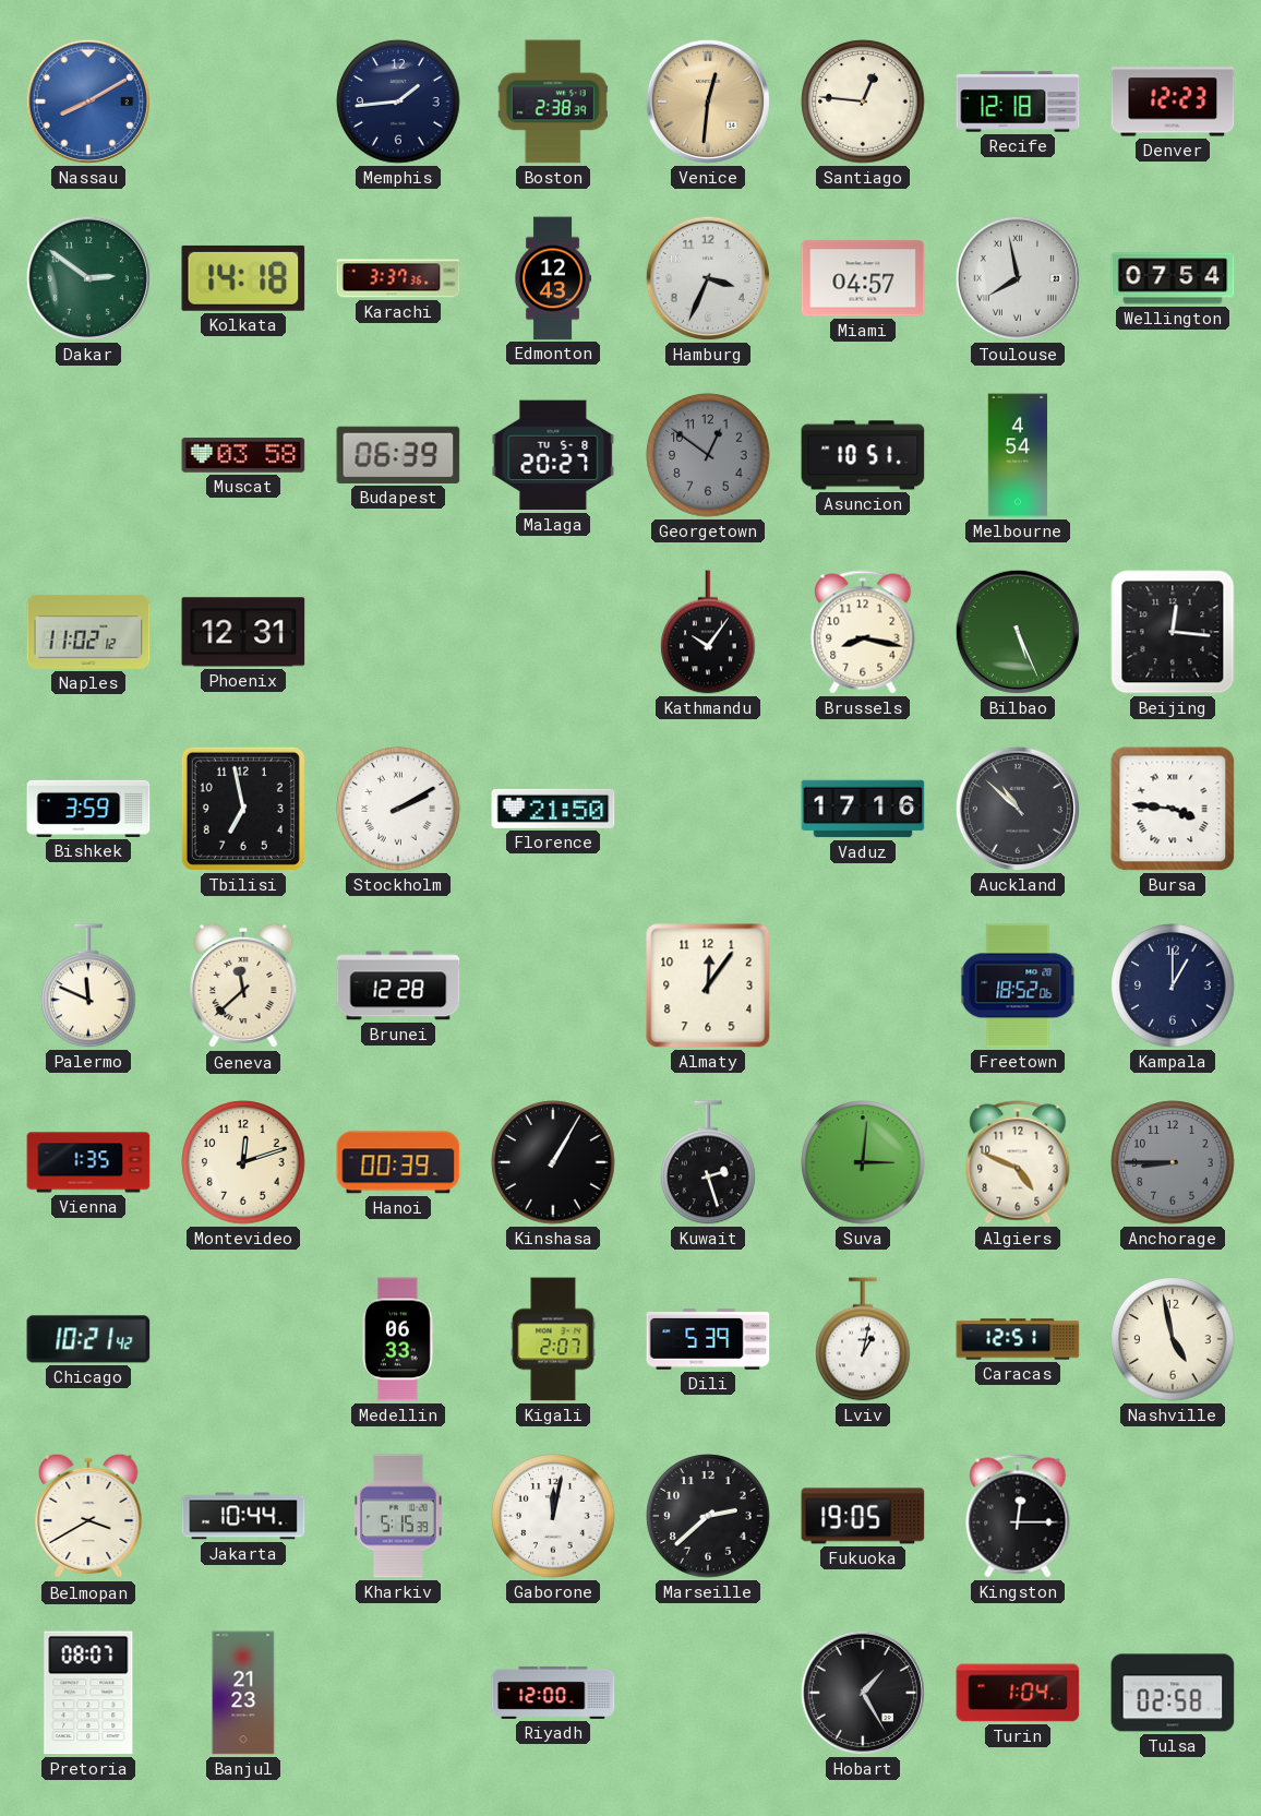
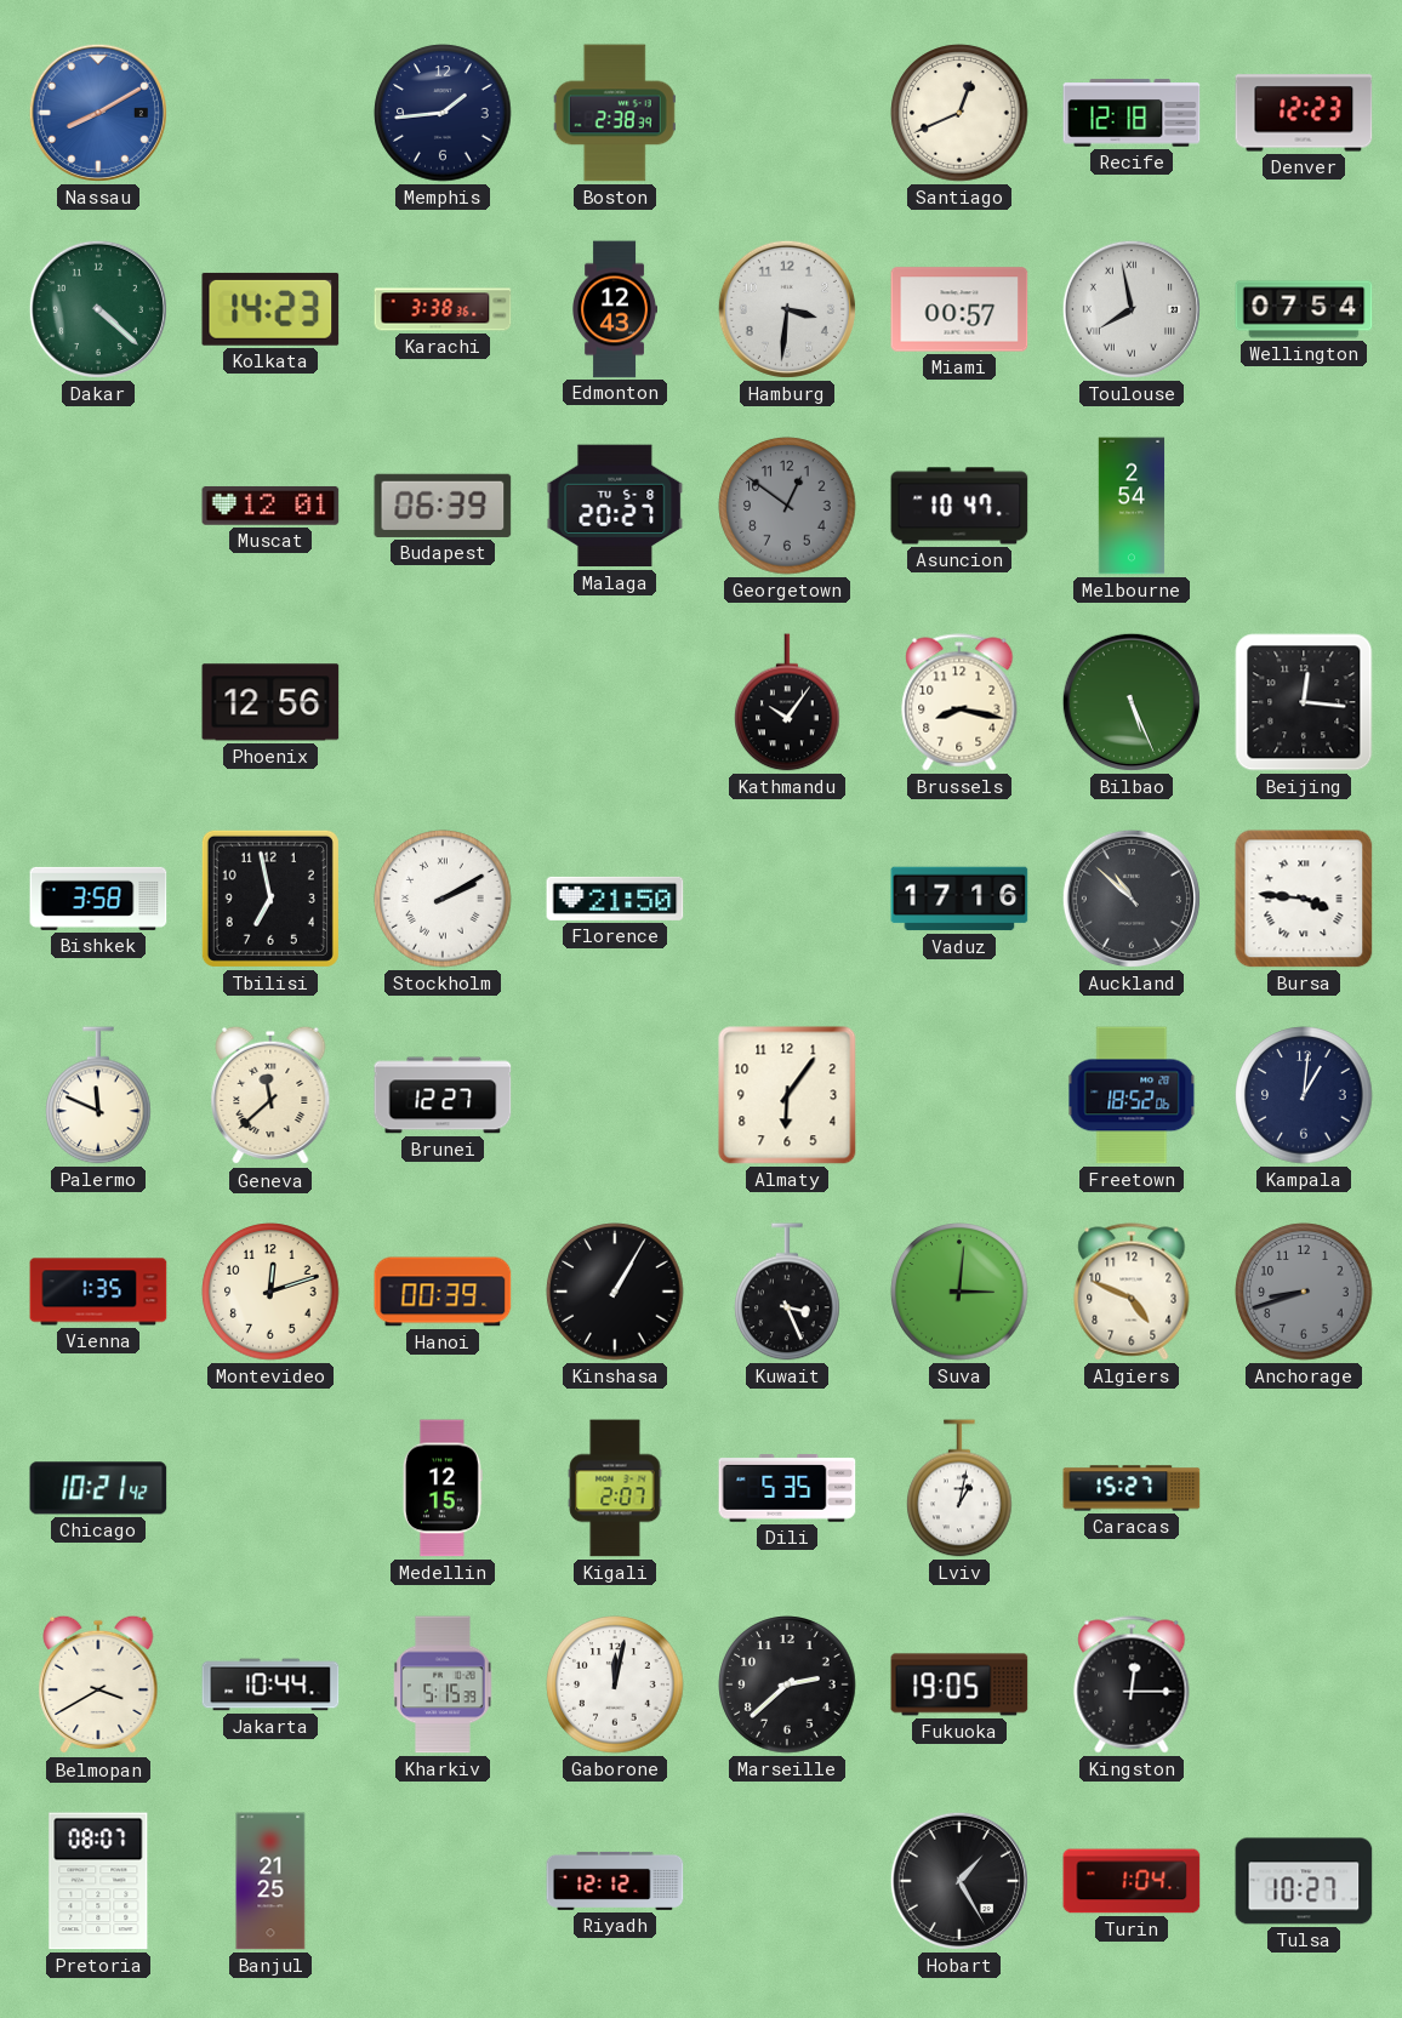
Venice: 12:31 -> none (708, 101)
Santiago: 12:46 -> 12:41 (959, 113)
Dakar: 2:51 -> 4:22 (98, 309)
Kolkata: 14:18 -> 14:23 (270, 309)
Karachi: 3:37 -> 3:38 (443, 309)
Hamburg: 3:34 -> 3:31 (787, 309)
Miami: 04:57 -> 00:57 (959, 309)
Muscat: 03:58 -> 12:01 (270, 506)
Asuncion: 10:51 -> 10:47 (959, 506)
Melbourne: 4:54 -> 2:54 (1132, 506)
Naples: 11:02 -> none (88, 632)
Phoenix: 12:31 -> 12:56 (270, 702)
Bishkek: 3:59 -> 3:58 (98, 899)
Brunei: 12:28 -> 12:27 (443, 1095)
Almaty: 12:06 -> 6:06 (787, 1095)
Kampala: 1:00 -> 1:01 (1304, 1095)
Kuwait: 2:27 -> 3:26 (787, 1292)
Anchorage: 8:45 -> 8:42 (1304, 1292)
Medellin: 06:33 -> 12:15 (443, 1488)
Dili: 5:39 -> 5:35 (787, 1488)
Caracas: 12:51 -> 15:27 (1132, 1488)
Nashville: 4:58 -> none (1173, 1339)
Banjul: 21:23 -> 21:25 (270, 1881)
Riyadh: 12:00 -> 12:12 (615, 1881)
Tulsa: 02:58 -> 10:27 (1304, 1881)
